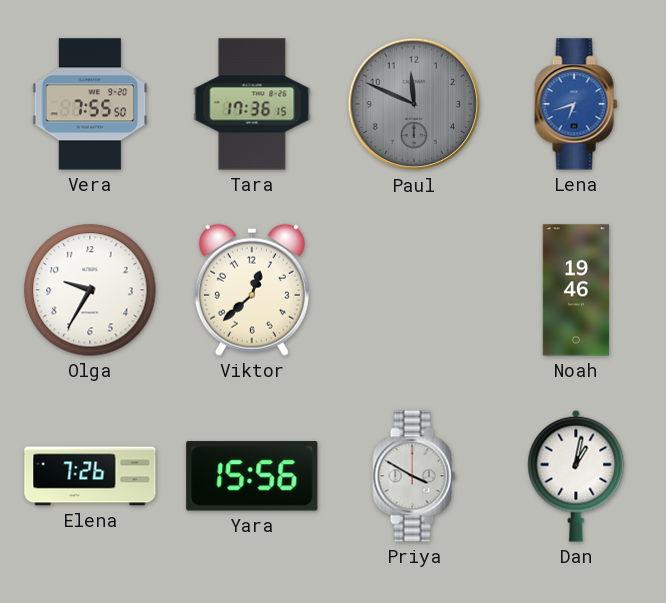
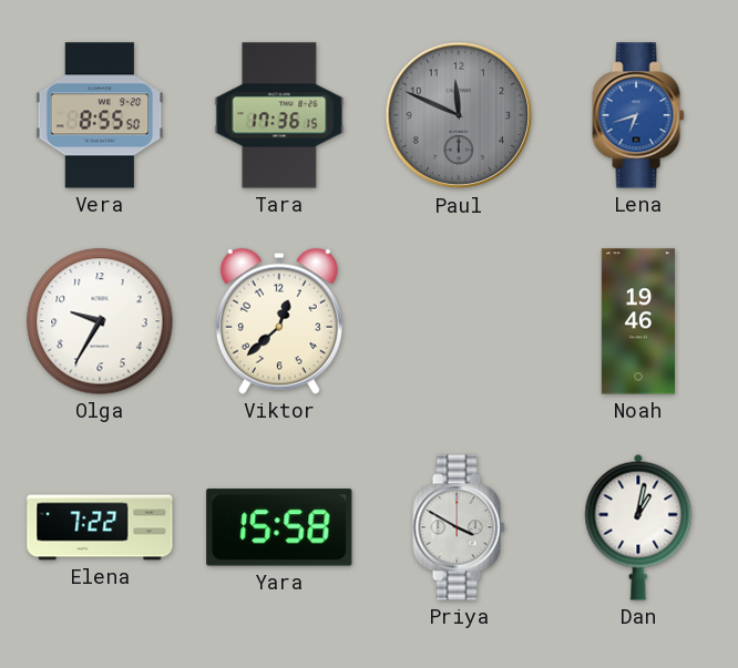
Vera: 7:55 -> 8:55 (100, 115)
Elena: 7:26 -> 7:22 (100, 527)
Yara: 15:56 -> 15:58 (279, 527)
